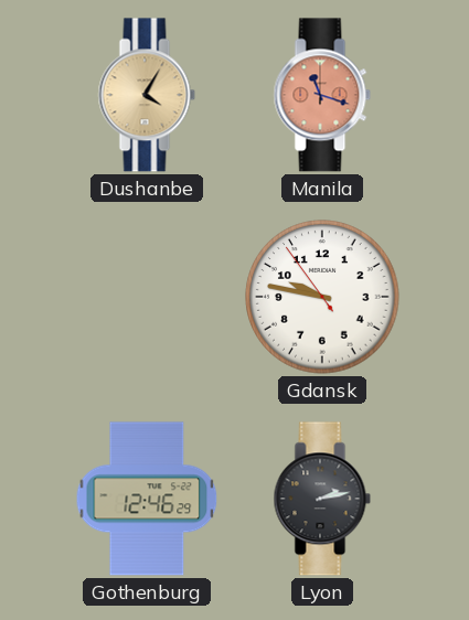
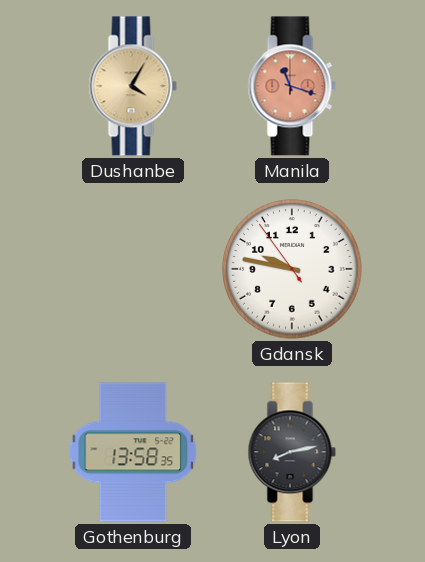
Gothenburg: 12:46 -> 13:58 (133, 452)
Lyon: 2:13 -> 8:13 (292, 452)
